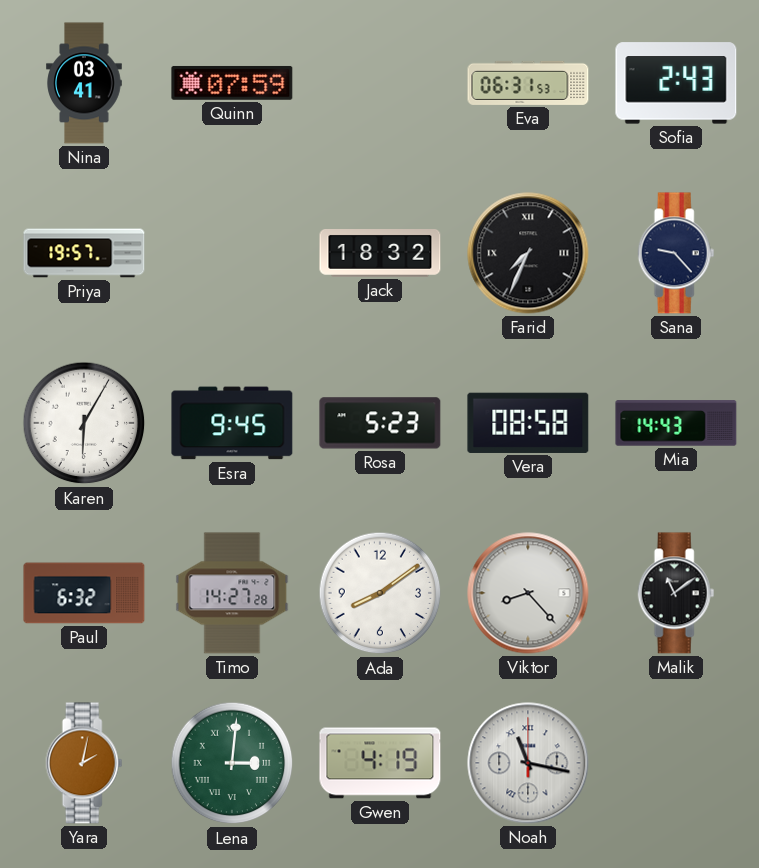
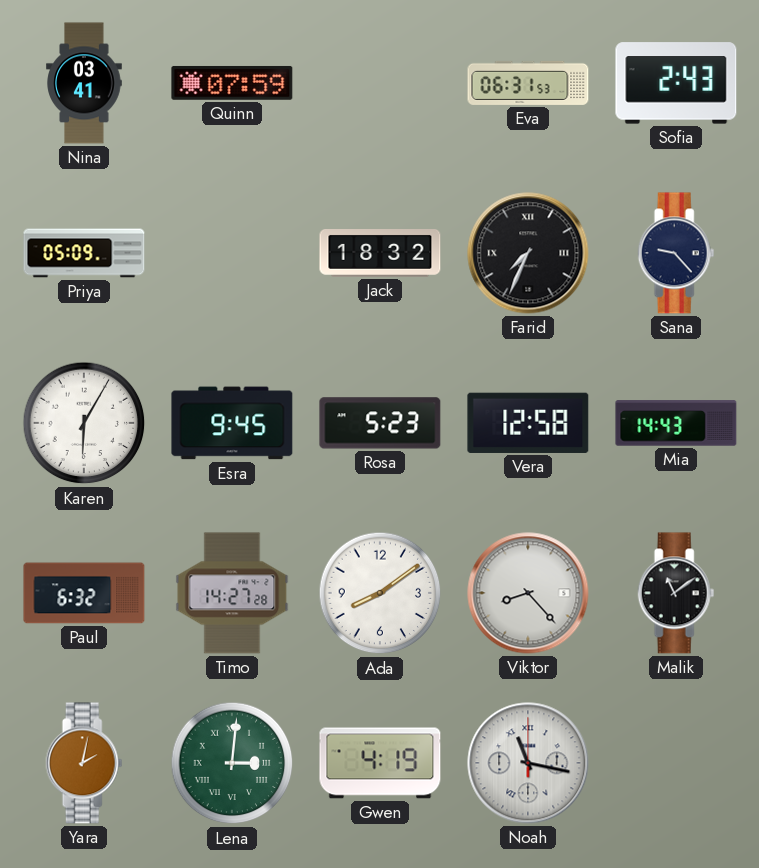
Priya: 19:57 -> 05:09 (84, 253)
Vera: 08:58 -> 12:58 (528, 423)
